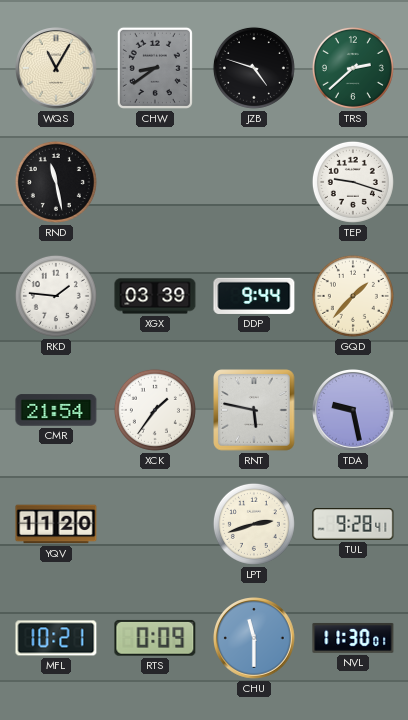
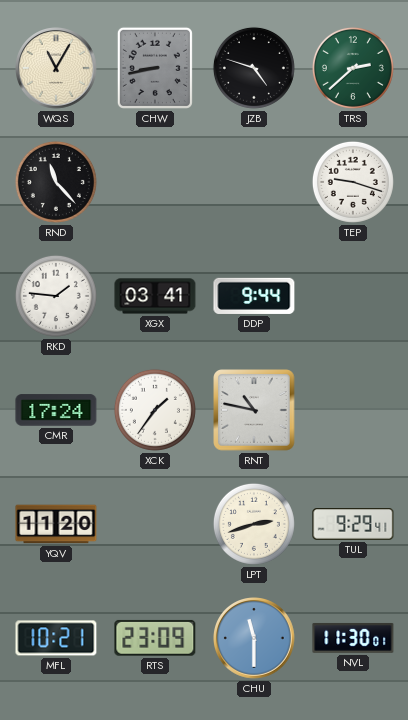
CHW: 8:39 -> 8:43 (155, 68)
RND: 11:28 -> 11:23 (56, 182)
XGX: 03:39 -> 03:41 (155, 296)
GQD: 1:37 -> none (353, 296)
CMR: 21:54 -> 17:24 (56, 410)
RNT: 5:47 -> 10:47 (254, 410)
TDA: 9:28 -> none (354, 411)
TUL: 9:28 -> 9:29 (353, 524)
RTS: 0:09 -> 23:09 (155, 638)
